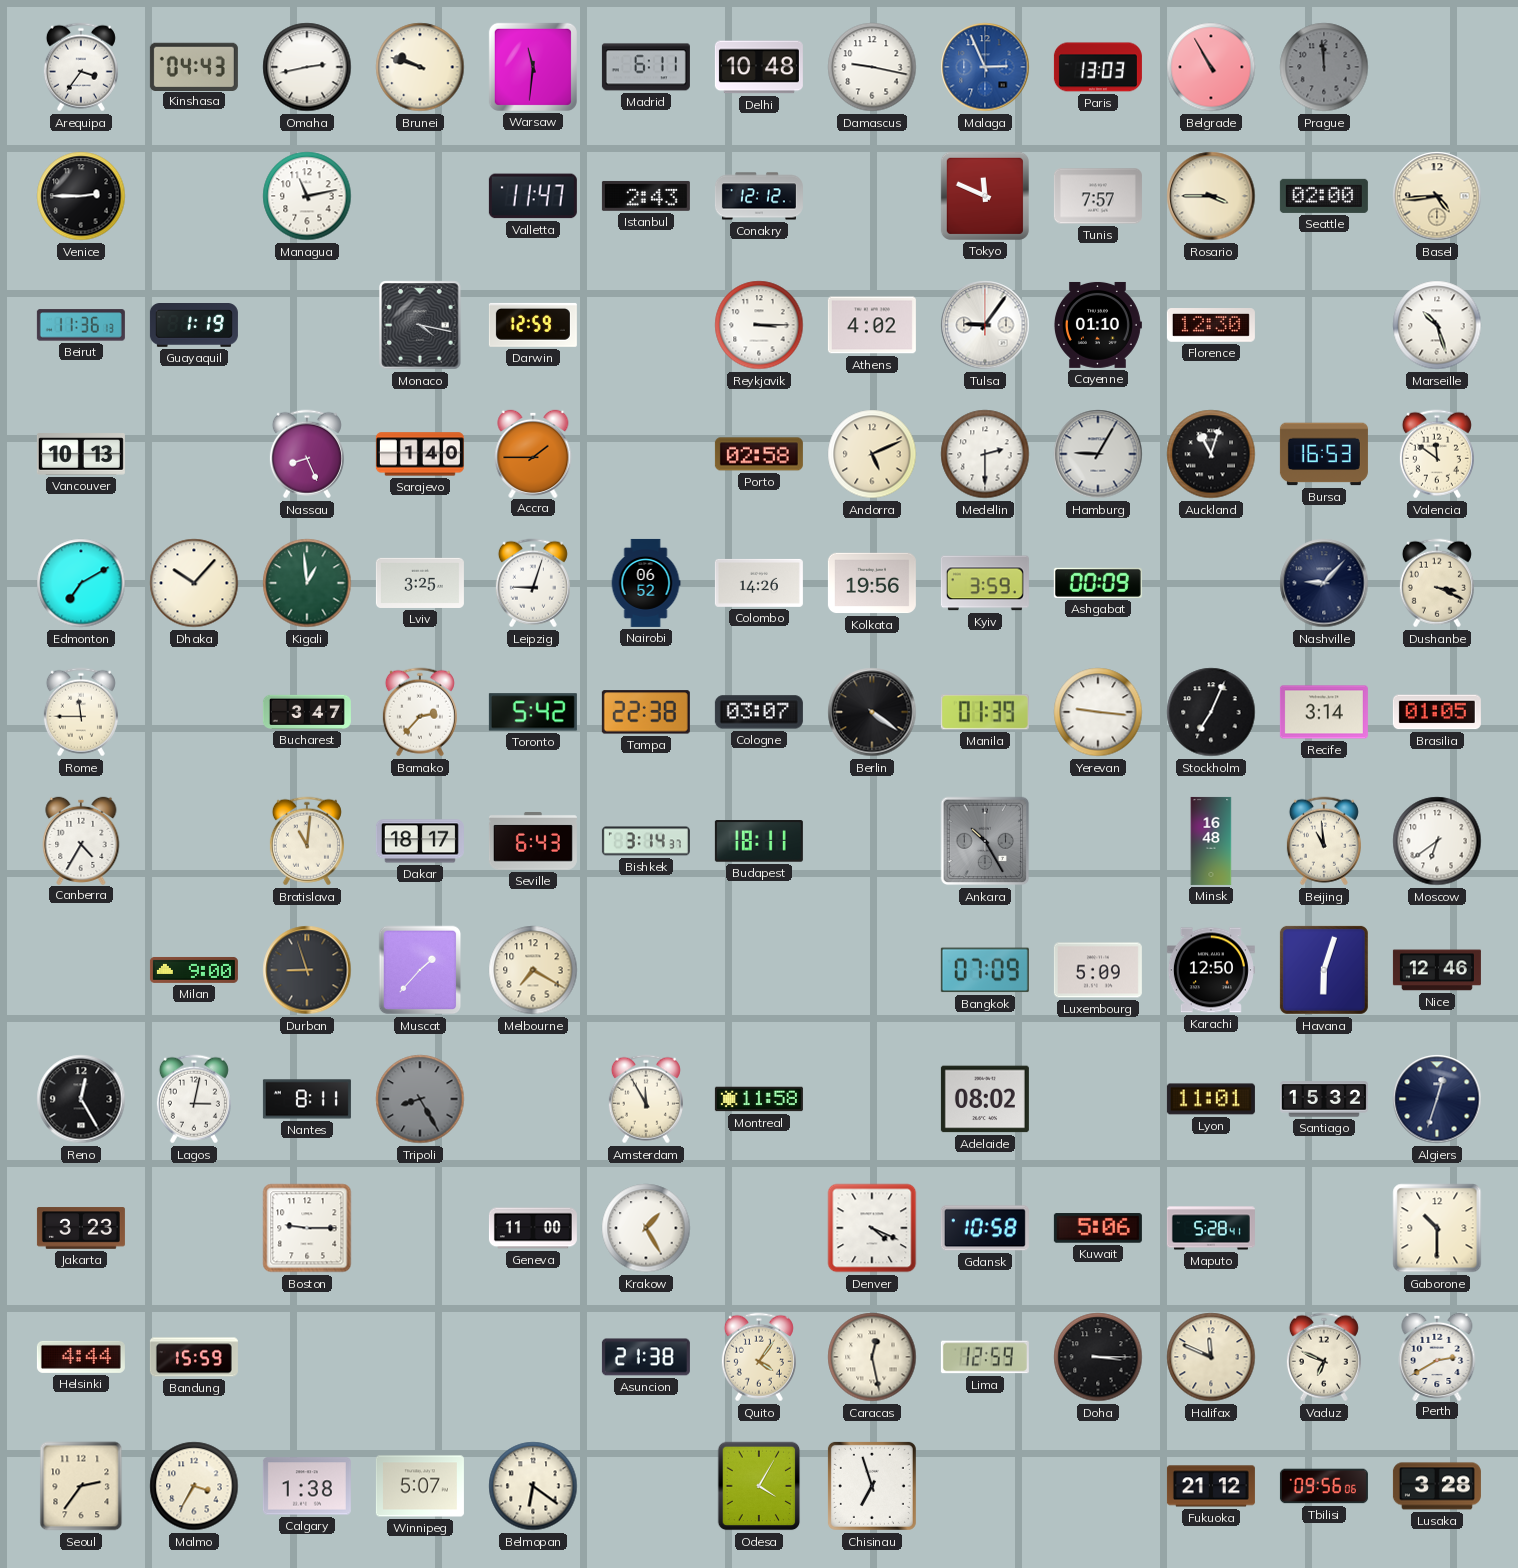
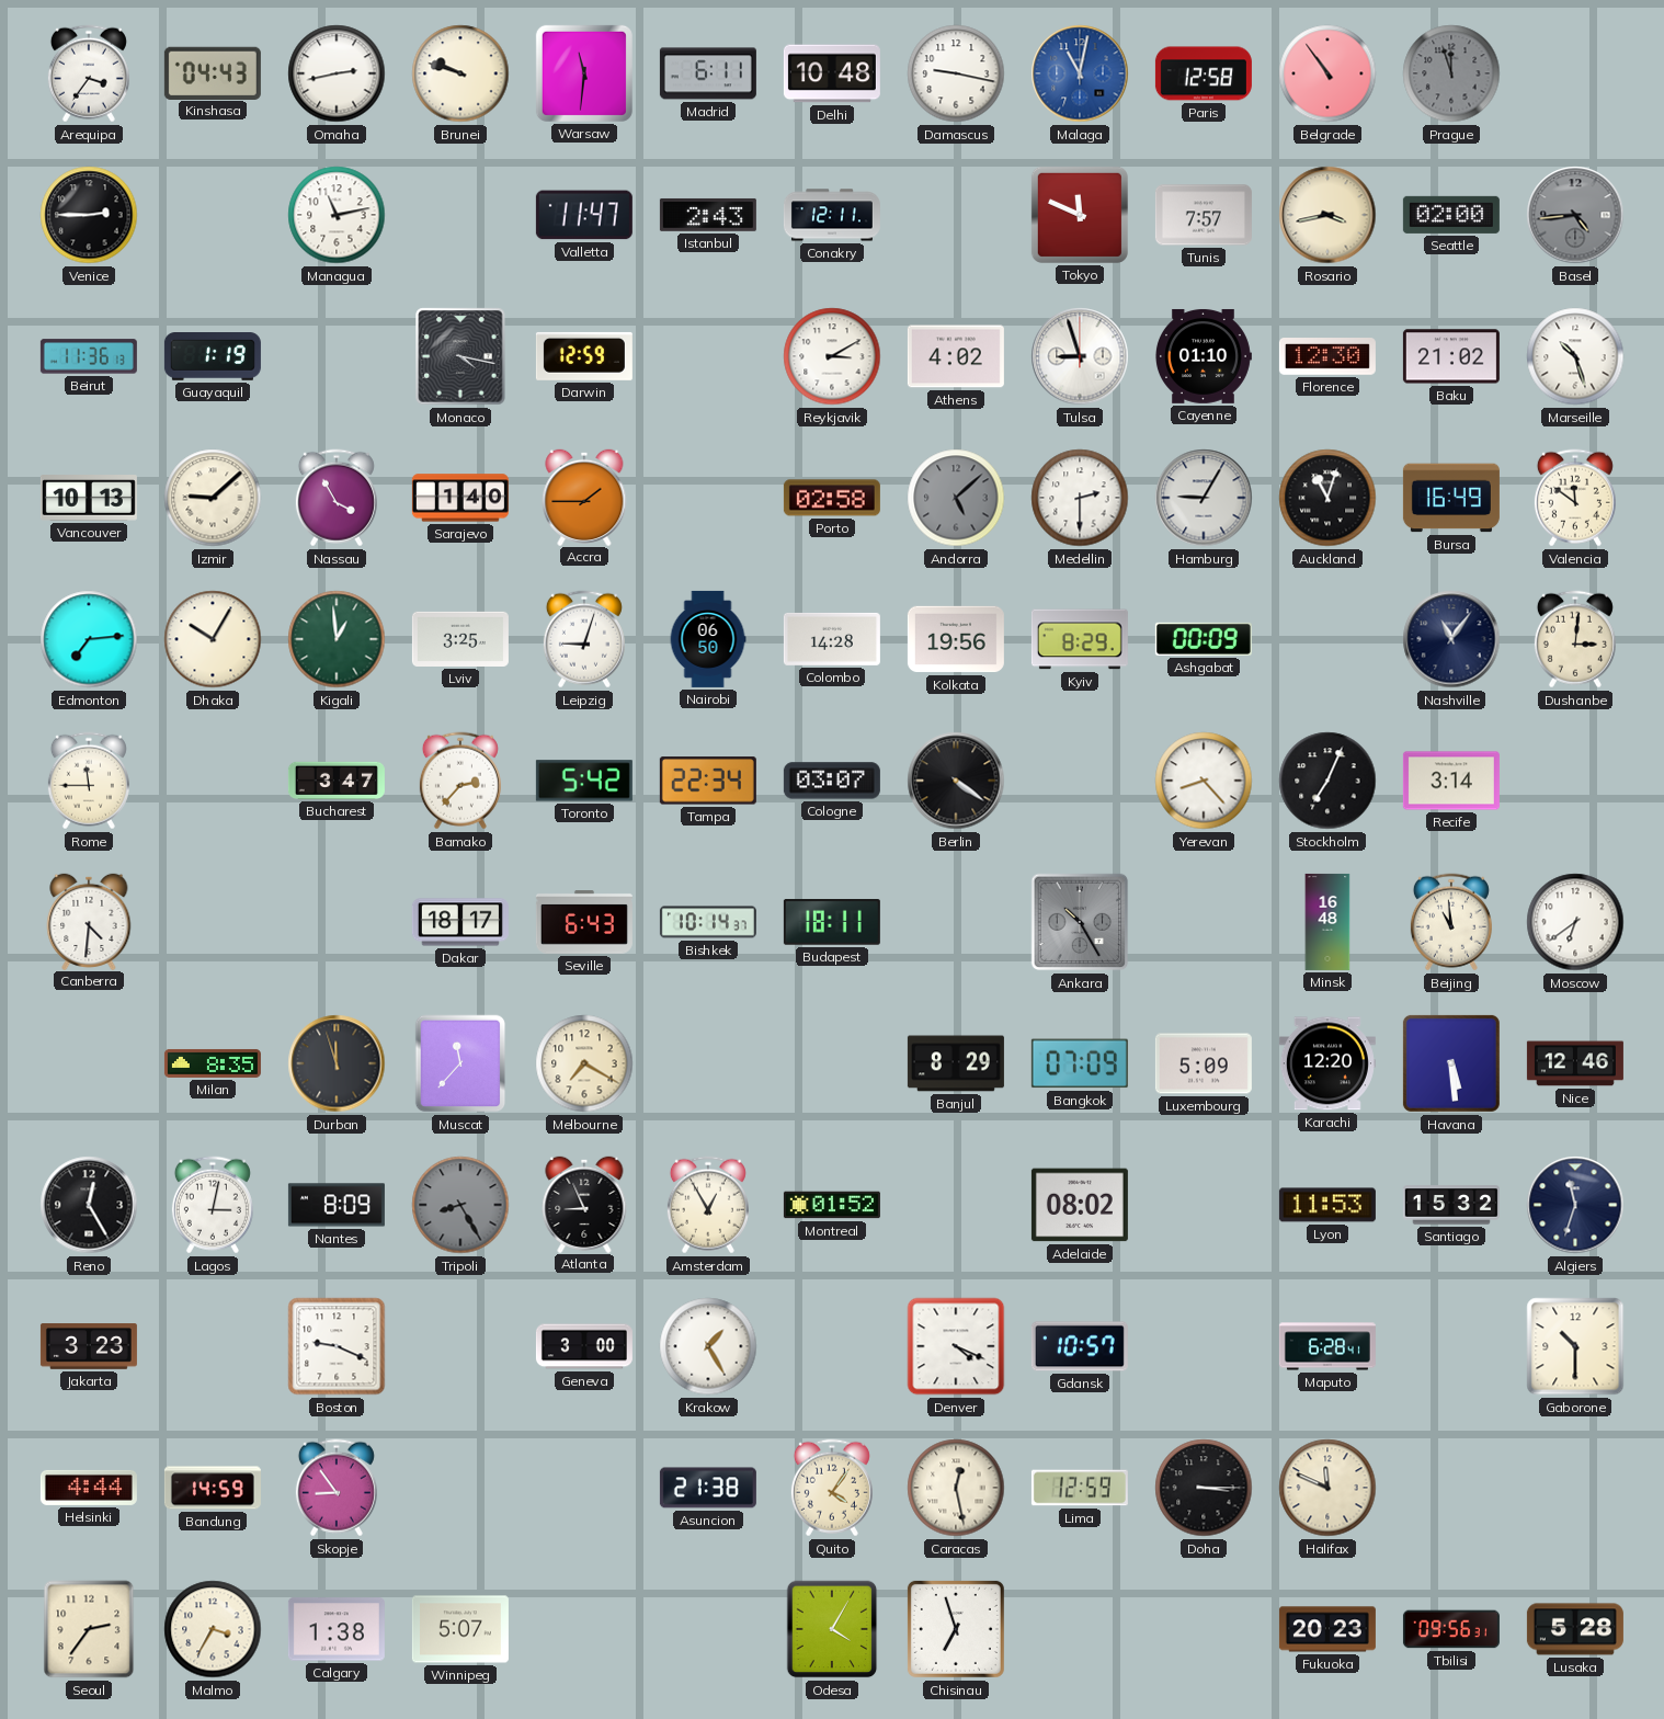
Malaga: 2:56 -> 11:02 (1080, 73)
Paris: 13:03 -> 12:58 (1204, 73)
Belgrade: 10:55 -> 10:54 (1327, 73)
Prague: 11:59 -> 11:57 (1451, 73)
Conakry: 12:12 -> 12:11 (832, 215)
Rosario: 3:45 -> 3:43 (1327, 215)
Basel dial: cream -> grey (1575, 215)
Reykjavik: 3:15 -> 3:10 (832, 356)
Tulsa: 9:06 -> 8:57 (1080, 356)
Baku: none -> 21:02 (1451, 356)
Izmir: none -> 9:08 (213, 498)
Nassau: 8:26 -> 3:55 (337, 498)
Andorra: 5:11 -> 5:08 (956, 498)
Andorra dial: cream -> grey (956, 498)
Bursa: 16:53 -> 16:49 (1451, 498)
Edmonton: 7:10 -> 7:14 (89, 639)
Dhaka: 10:07 -> 10:05 (213, 639)
Nairobi: 06:52 -> 06:50 (708, 639)
Colombo: 14:26 -> 14:28 (832, 639)
Kyiv: 3:59 -> 8:29 (1080, 639)
Nashville: 9:07 -> 11:06 (1451, 639)
Dushanbe: 3:19 -> 3:01 (1575, 639)
Tampa: 22:38 -> 22:34 (708, 781)
Manila: 01:39 -> none (985, 712)
Yerevan: 9:16 -> 8:23 (1204, 781)
Brasilia: 01:05 -> none (1437, 712)
Canberra: 4:35 -> 4:31 (89, 921)
Bratislava: 11:01 -> none (307, 841)
Bishkek: 3:14 -> 10:14 (708, 922)
Milan: 9:00 -> 8:35 (213, 1063)
Durban: 8:57 -> 11:57 (337, 1063)
Muscat: 1:37 -> 11:37 (460, 1063)
Banjul: none -> 8:29 (956, 1063)
Karachi: 12:50 -> 12:20 (1327, 1063)
Havana: 6:03 -> 5:29 (1451, 1063)
Nantes: 8:11 -> 8:09 (337, 1205)
Atlanta: none -> 8:56 (584, 1204)
Amsterdam: 11:55 -> 12:55 (708, 1205)
Montreal: 11:58 -> 01:52 (832, 1205)
Lyon: 11:01 -> 11:53 (1327, 1205)
Algiers: 12:33 -> 11:33 (1575, 1205)
Boston: 9:15 -> 9:19 (337, 1346)
Geneva: 11:00 -> 3:00 (584, 1346)
Gdansk: 10:58 -> 10:57 (1080, 1346)
Kuwait: 5:06 -> none (1098, 1228)
Maputo: 5:28 -> 6:28 (1327, 1346)
Bandung: 15:59 -> 14:59 (213, 1488)
Skopje: none -> 8:54 (337, 1488)
Vaduz: 6:49 -> none (1324, 1357)
Perth: 2:40 -> none (1437, 1356)
Belmopan: 6:21 -> none (533, 1486)
Fukuoka: 21:12 -> 20:23 (1327, 1629)
Tbilisi: 09:56:06 -> 09:56:31 (1451, 1629)
Lusaka: 3:28 -> 5:28 (1575, 1629)
